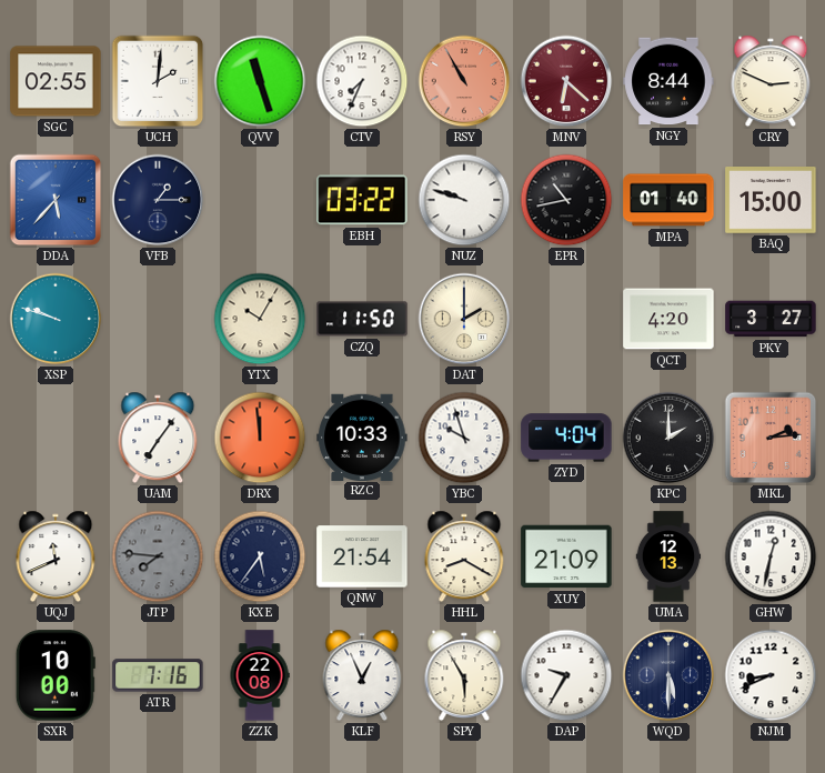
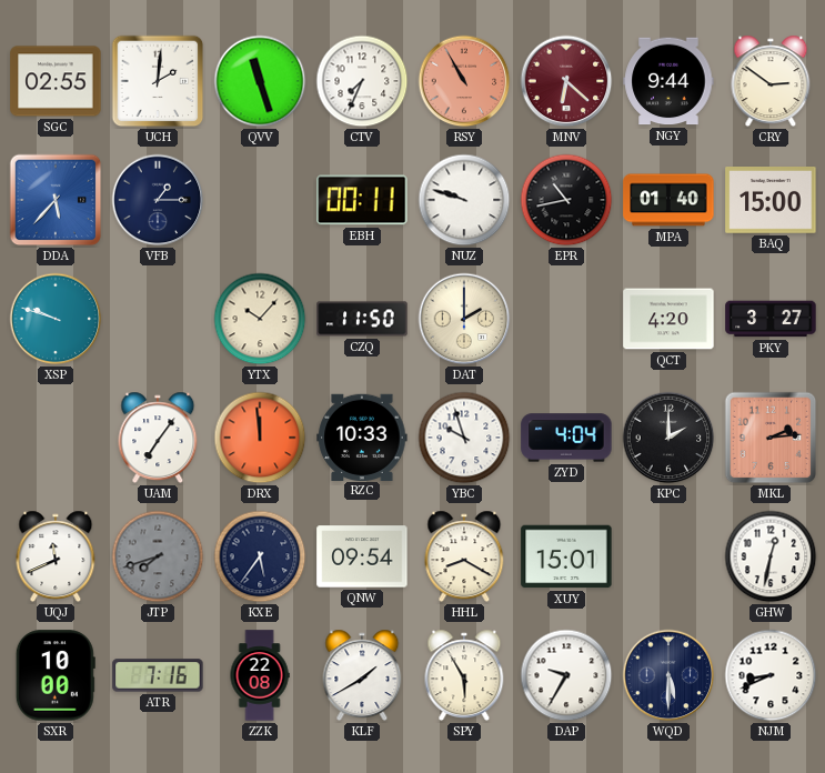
NGY: 8:44 -> 9:44 (668, 81)
CRY: 2:49 -> 2:51 (771, 81)
EBH: 03:22 -> 00:11 (362, 200)
YTX: 10:05 -> 10:07 (260, 319)
JTP: 7:46 -> 7:42 (158, 556)
QNW: 21:54 -> 09:54 (362, 556)
XUY: 21:09 -> 15:01 (566, 556)
UMA: 12:13 -> none (668, 556)
KLF: 12:56 -> 1:40 (362, 675)
